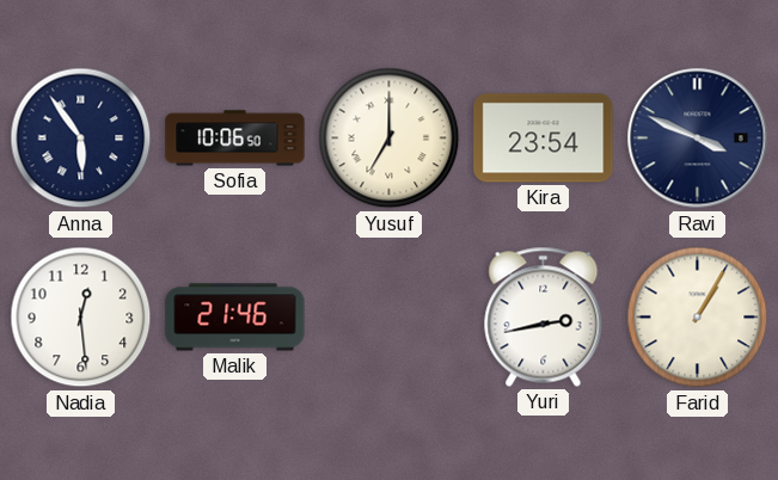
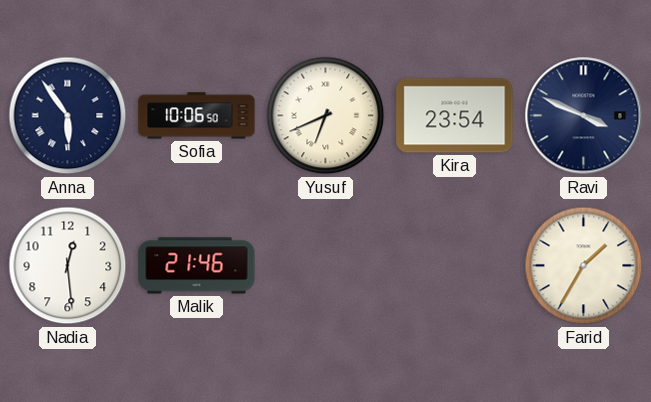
Yusuf: 7:00 -> 6:41 (326, 116)
Yuri: 2:43 -> none (544, 316)
Farid: 1:05 -> 1:35 (584, 266)
